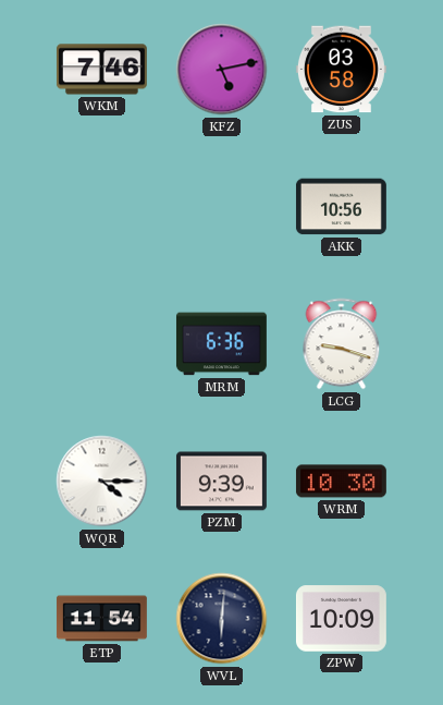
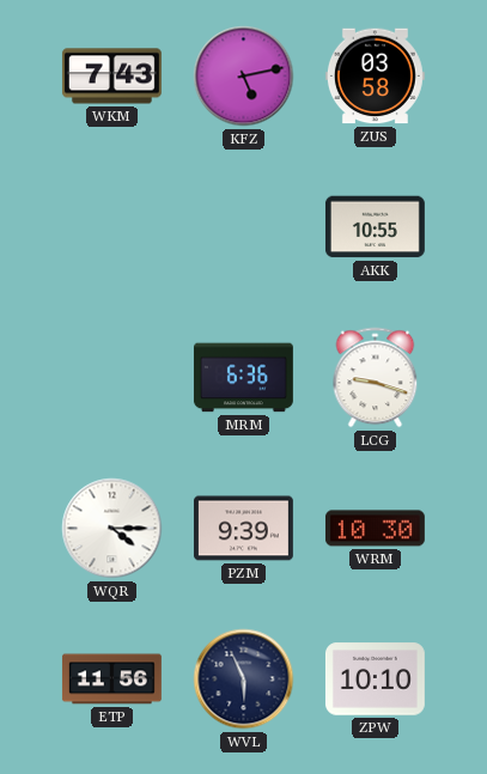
WKM: 7:46 -> 7:43 (111, 77)
AKK: 10:56 -> 10:55 (375, 227)
ETP: 11:54 -> 11:56 (111, 679)
WVL: 6:01 -> 5:56 (244, 679)
ZPW: 10:09 -> 10:10 (375, 679)
